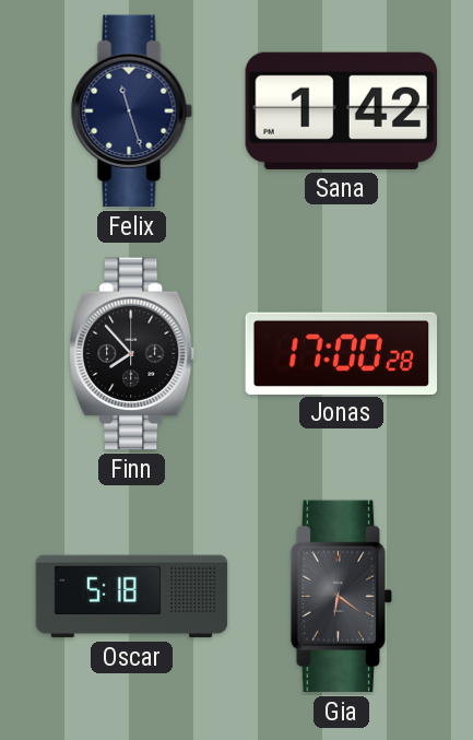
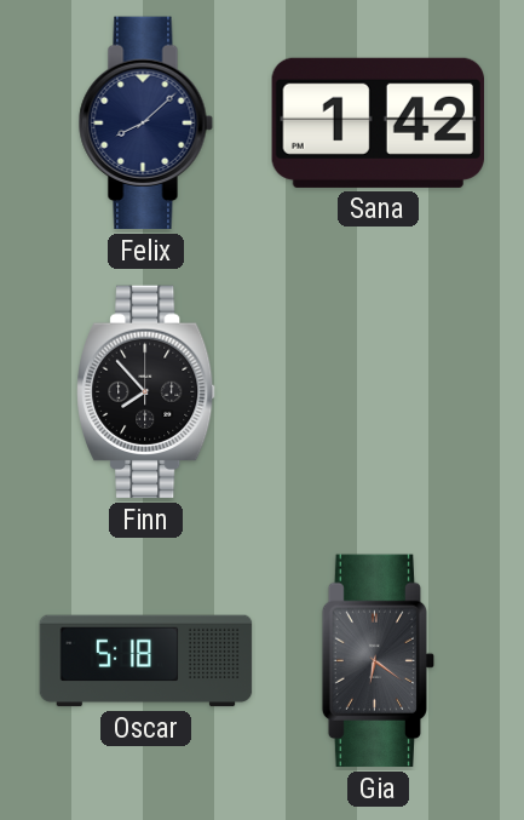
Felix: 11:27 -> 8:08 (145, 124)
Jonas: 17:00 -> none (341, 353)
